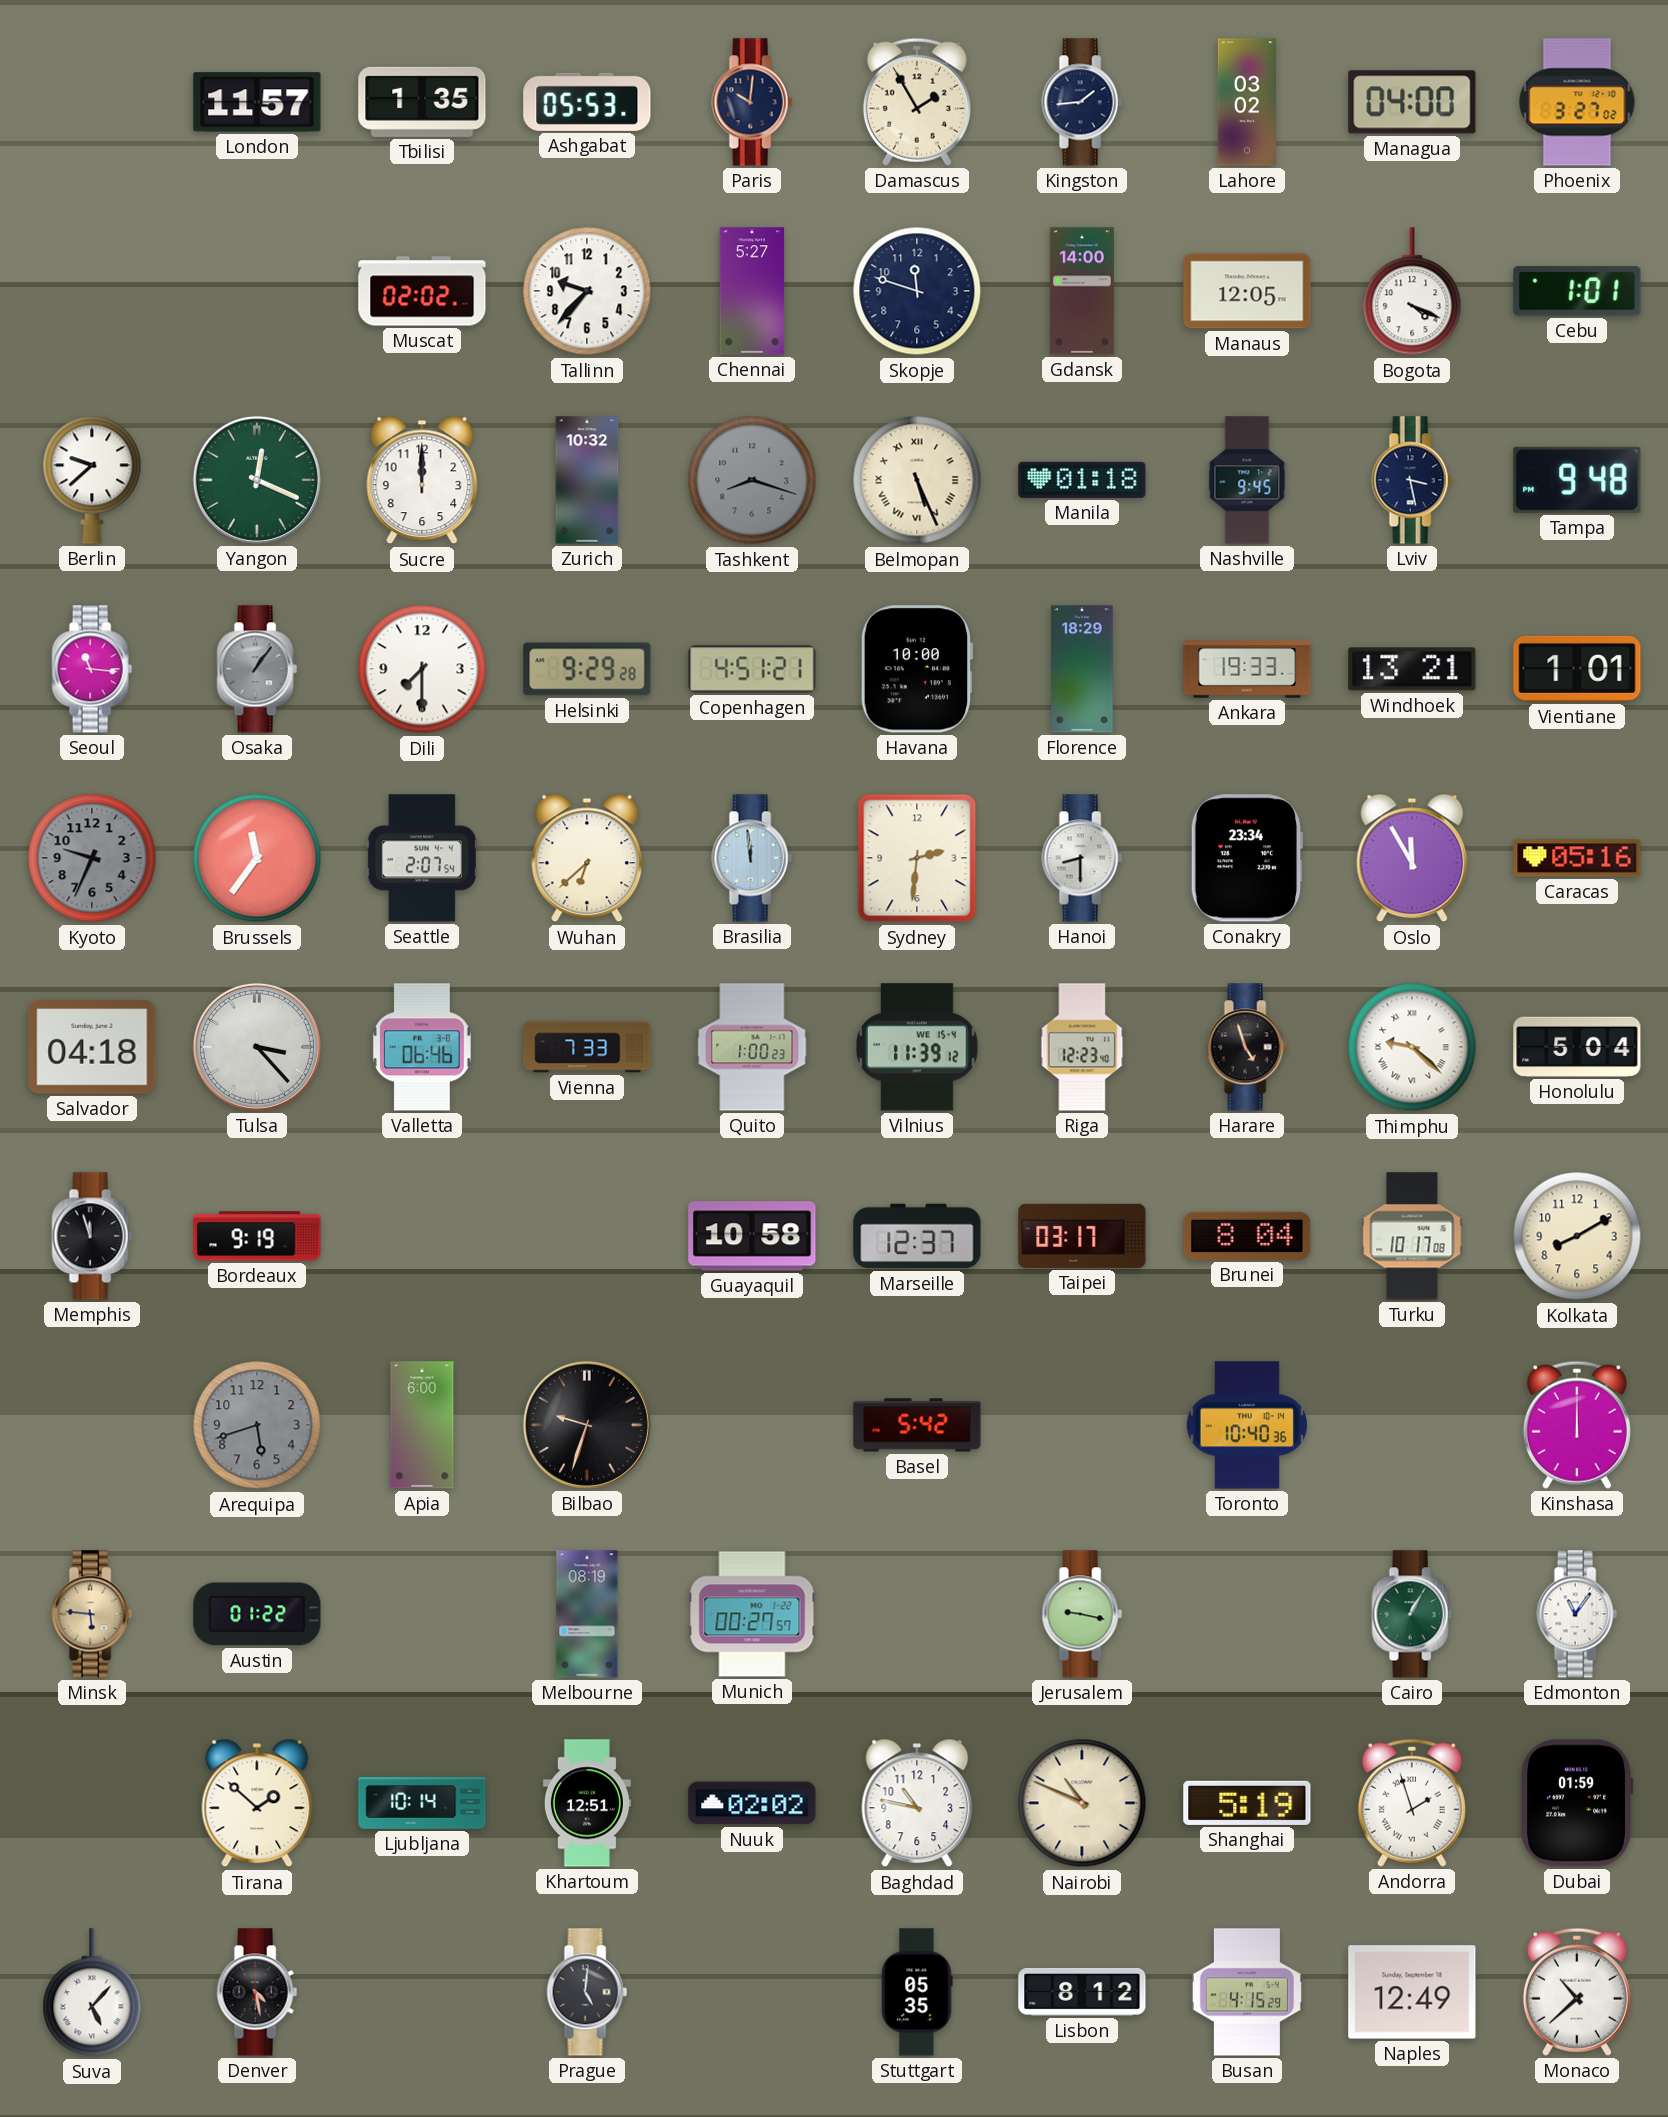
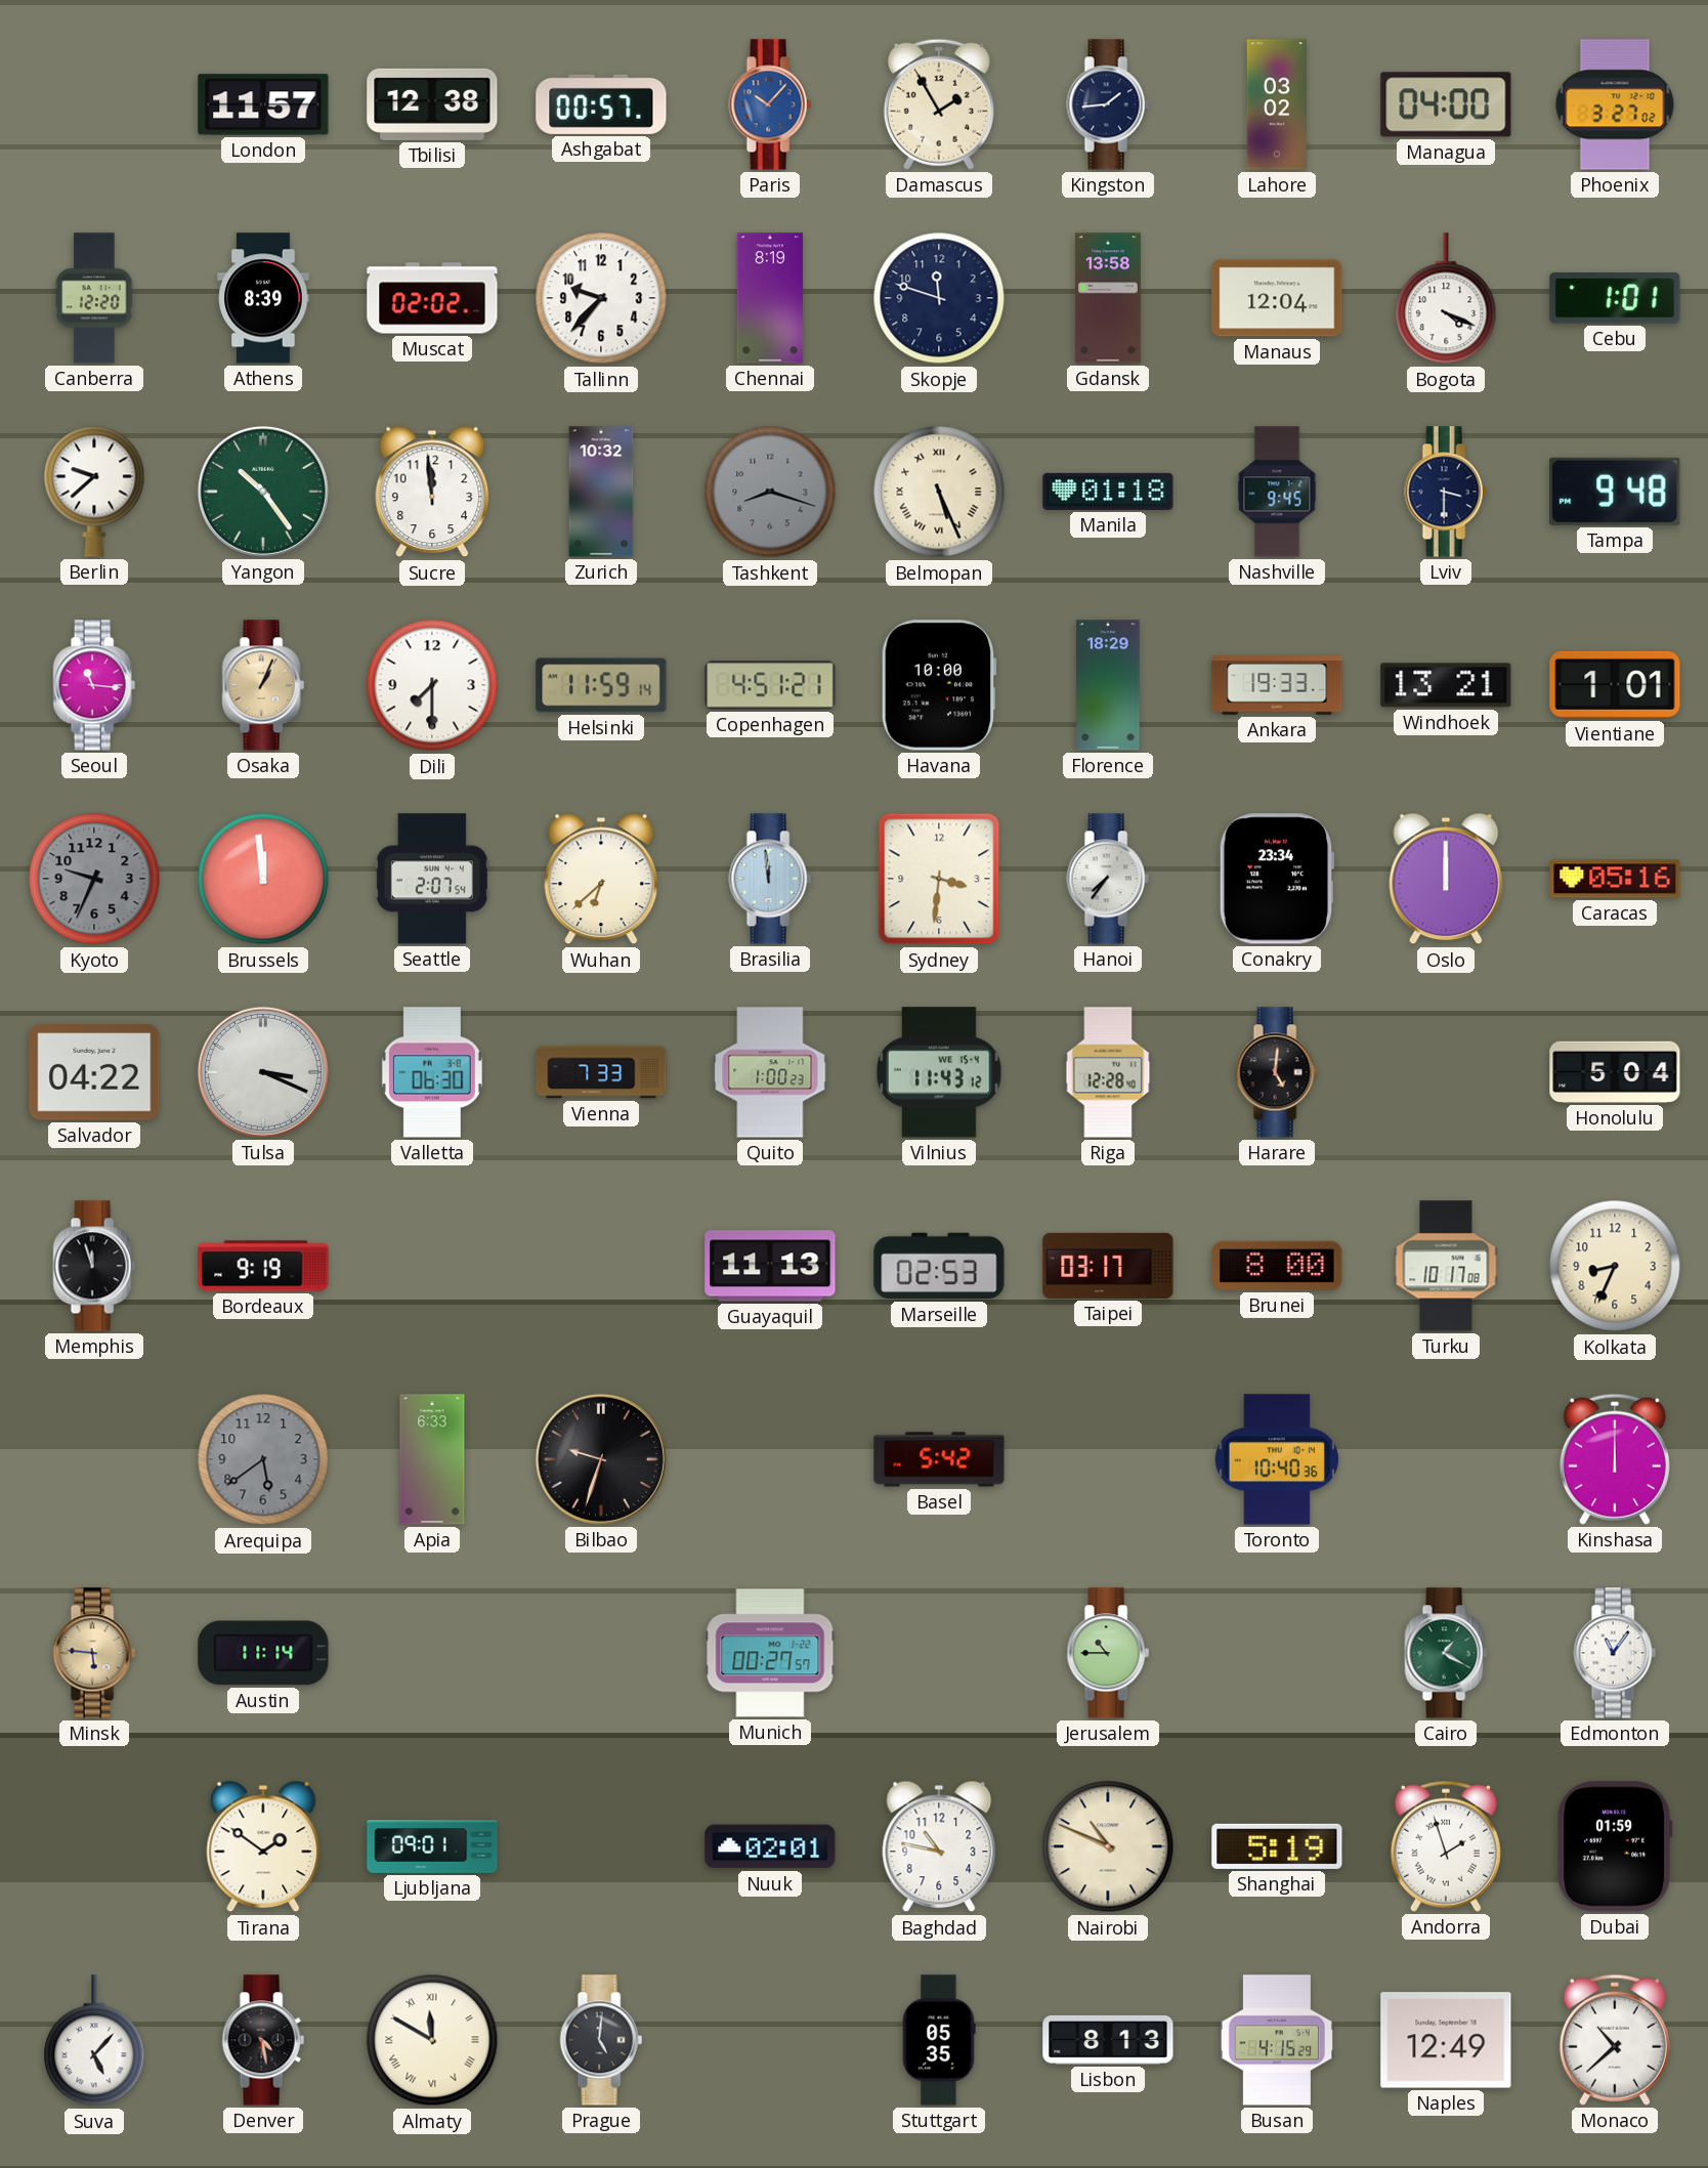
Tbilisi: 1:35 -> 12:38 (432, 104)
Ashgabat: 05:53 -> 00:57 (601, 104)
Paris: 10:01 -> 10:07 (770, 104)
Paris dial: navy -> blue (770, 104)
Canberra: none -> 12:20 (95, 298)
Athens: none -> 8:39 (263, 298)
Chennai: 5:27 -> 8:19 (770, 298)
Gdansk: 14:00 -> 13:58 (1108, 298)
Manaus: 12:05 -> 12:04 (1277, 298)
Yangon: 12:19 -> 10:24 (263, 492)
Sucre: 12:00 -> 11:59 (432, 492)
Lviv: 3:28 -> 3:30 (1446, 492)
Osaka: 1:06 -> 1:04 (263, 685)
Osaka dial: grey -> champagne (263, 685)
Helsinki: 9:29 -> 11:59 (601, 685)
Brussels: 11:36 -> 11:59 (263, 879)
Sydney: 2:31 -> 3:31 (939, 879)
Hanoi: 8:30 -> 7:36 (1108, 879)
Oslo: 11:55 -> 12:00 (1446, 879)
Salvador: 04:18 -> 04:22 (94, 1072)
Tulsa: 3:23 -> 3:19 (263, 1072)
Valletta: 06:46 -> 06:30 (432, 1072)
Vilnius: 11:39 -> 11:43 (940, 1072)
Riga: 12:23 -> 12:28 (1108, 1072)
Harare: 4:57 -> 5:01 (1277, 1072)
Thimphu: 9:22 -> none (1412, 1047)
Guayaquil: 10:58 -> 11:13 (770, 1266)
Marseille: 12:37 -> 02:53 (939, 1266)
Brunei: 8:04 -> 8:00 (1277, 1266)
Kolkata: 8:10 -> 8:34 (1615, 1266)
Arequipa: 5:42 -> 5:39 (263, 1459)
Apia: 6:00 -> 6:33 (432, 1459)
Austin: 01:22 -> 11:14 (263, 1653)
Melbourne: 08:19 -> none (587, 1614)
Jerusalem: 9:17 -> 10:45 (1108, 1653)
Cairo: 1:05 -> 1:20 (1446, 1653)
Tirana: 1:52 -> 1:51 (263, 1846)
Ljubljana: 10:14 -> 09:01 (432, 1847)
Khartoum: 12:51 -> none (587, 1803)
Nuuk: 02:02 -> 02:01 (770, 1846)
Almaty: none -> 11:50 (432, 2040)
Lisbon: 8:12 -> 8:13 (1108, 2040)
